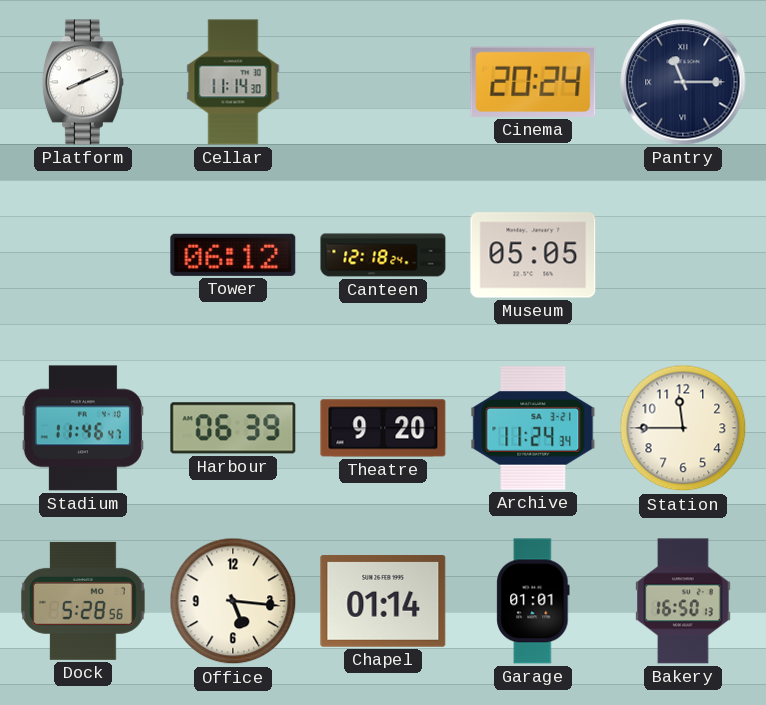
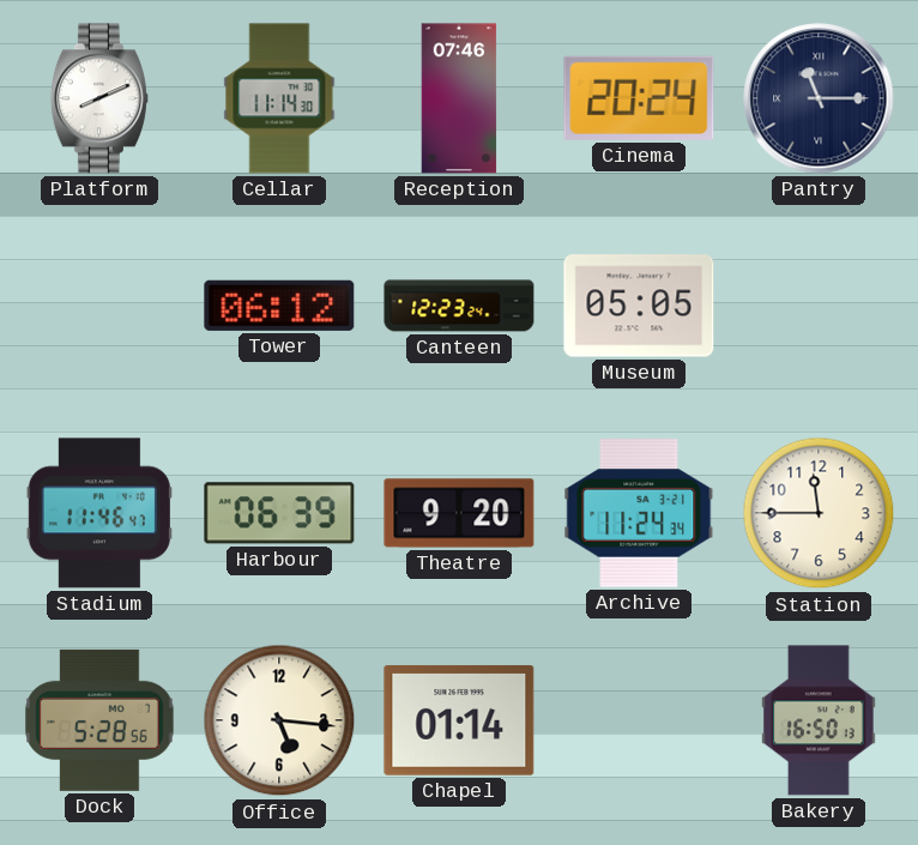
Reception: none -> 07:46 (459, 98)
Canteen: 12:18 -> 12:23 (459, 306)
Garage: 01:01 -> none (533, 601)
